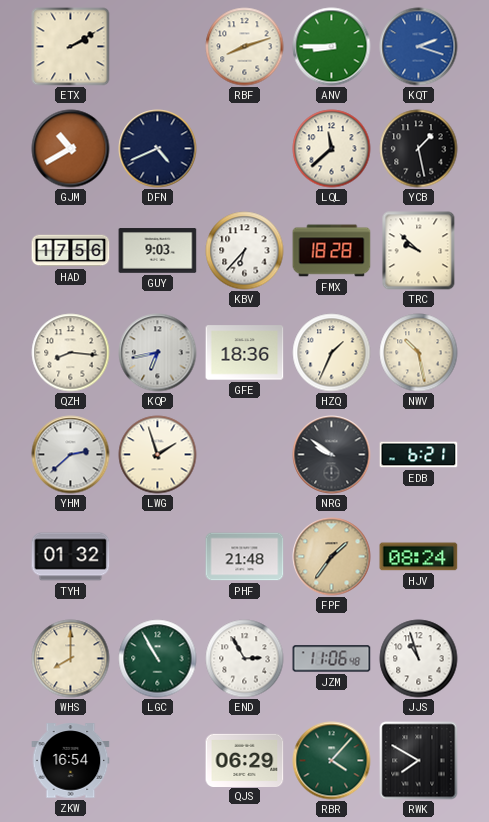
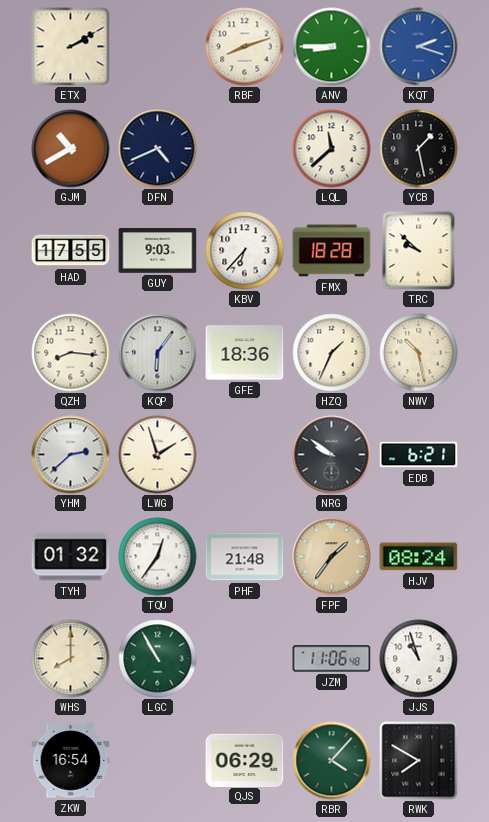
HAD: 17:56 -> 17:55 (71, 251)
KQP: 6:43 -> 6:06 (158, 353)
TQU: none -> 12:36 (158, 557)
END: 2:55 -> none (245, 659)
